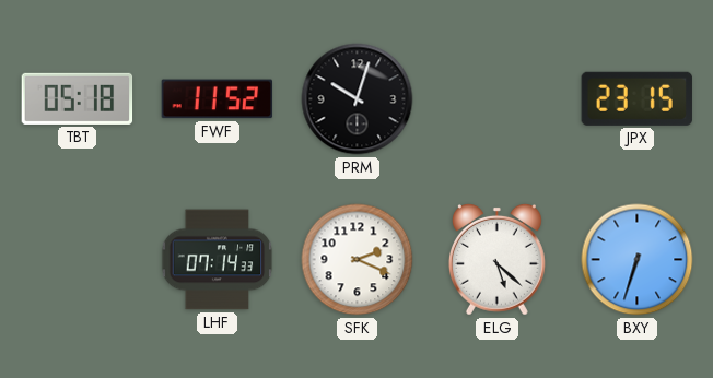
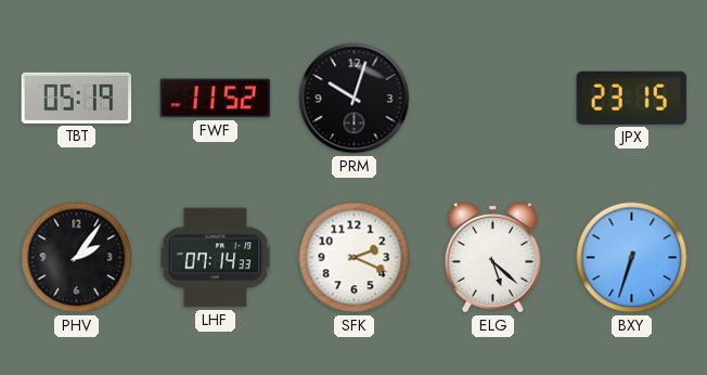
TBT: 05:18 -> 05:19 (77, 98)
PHV: none -> 2:06 (77, 258)
